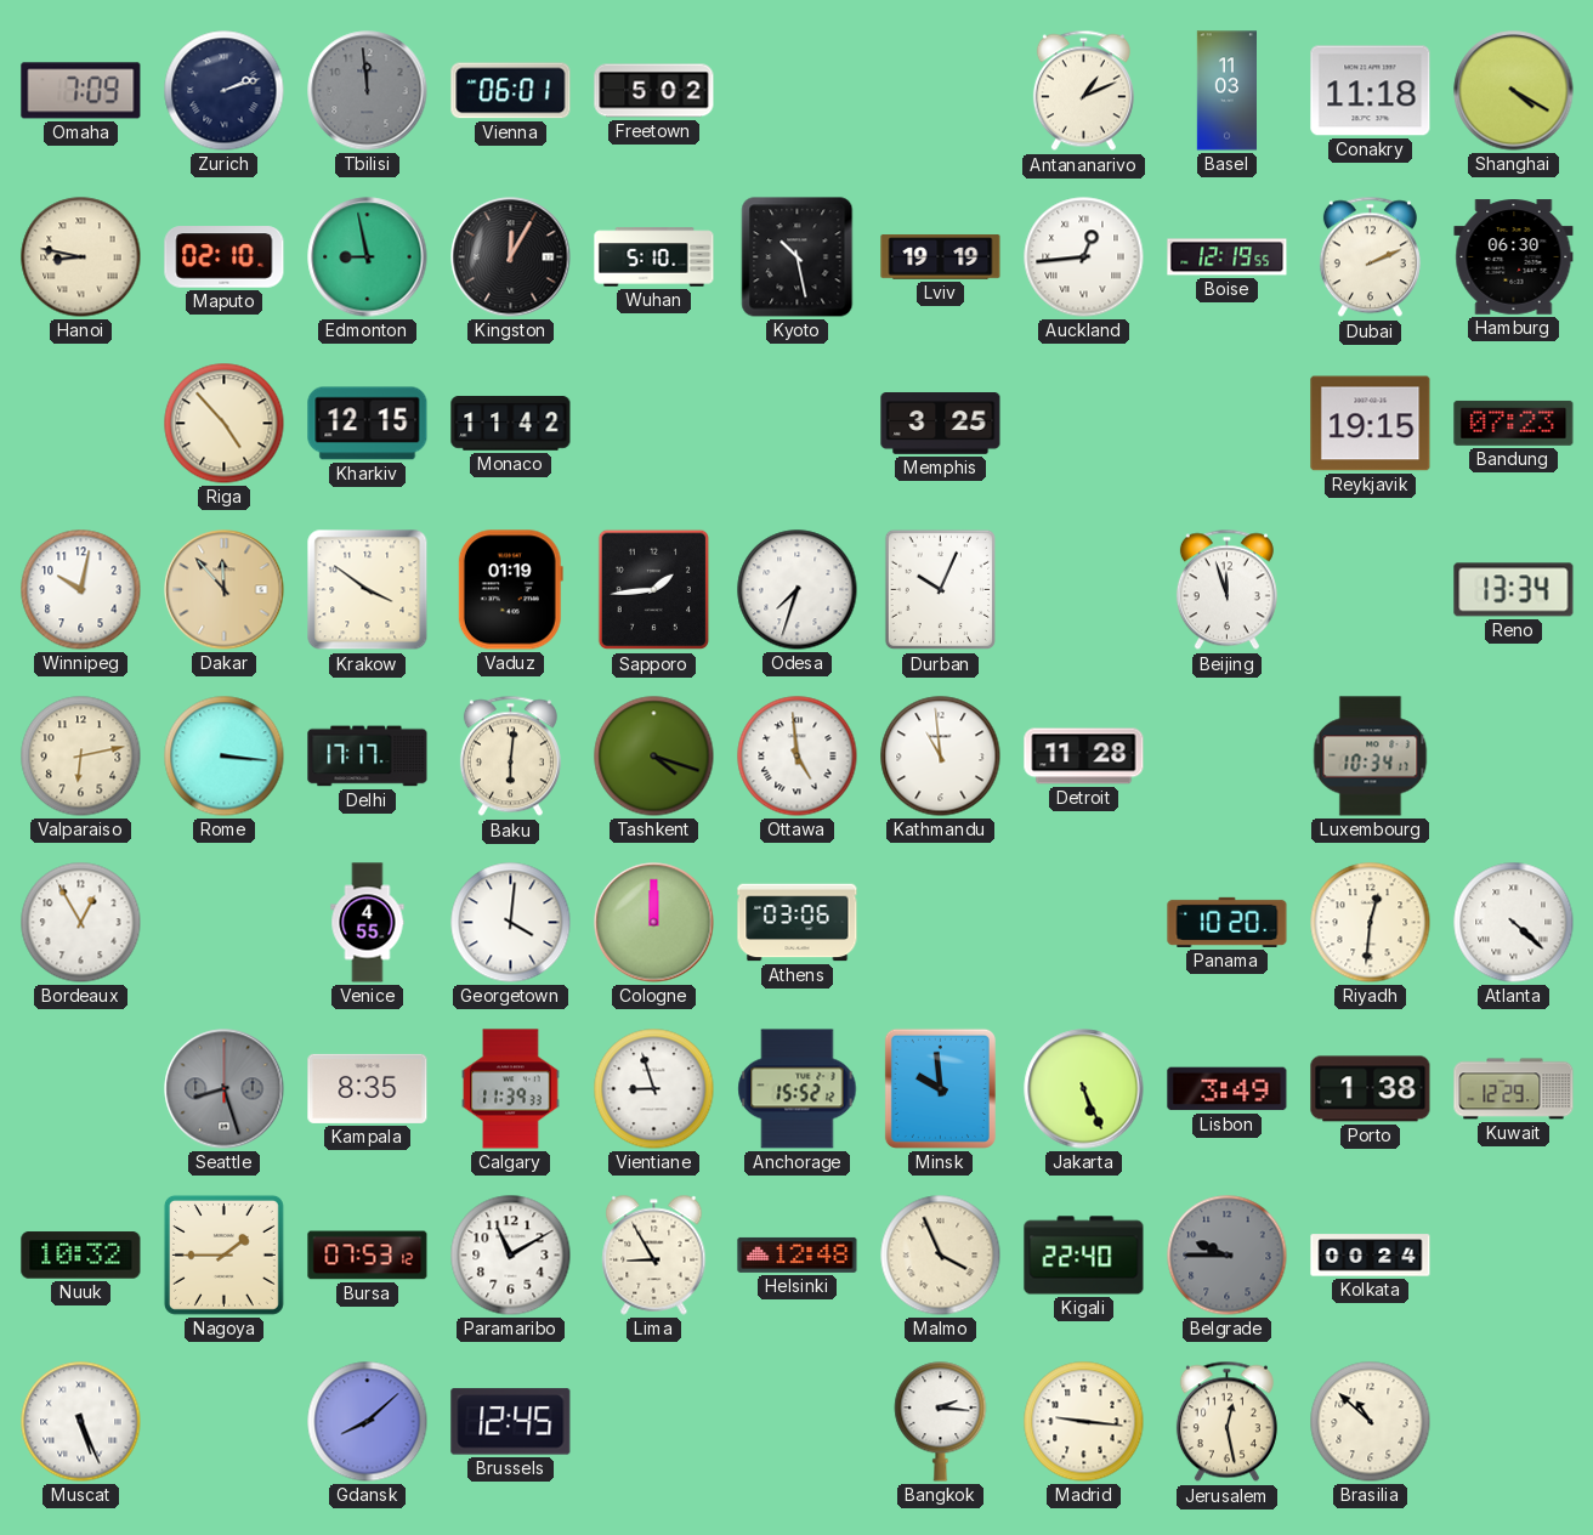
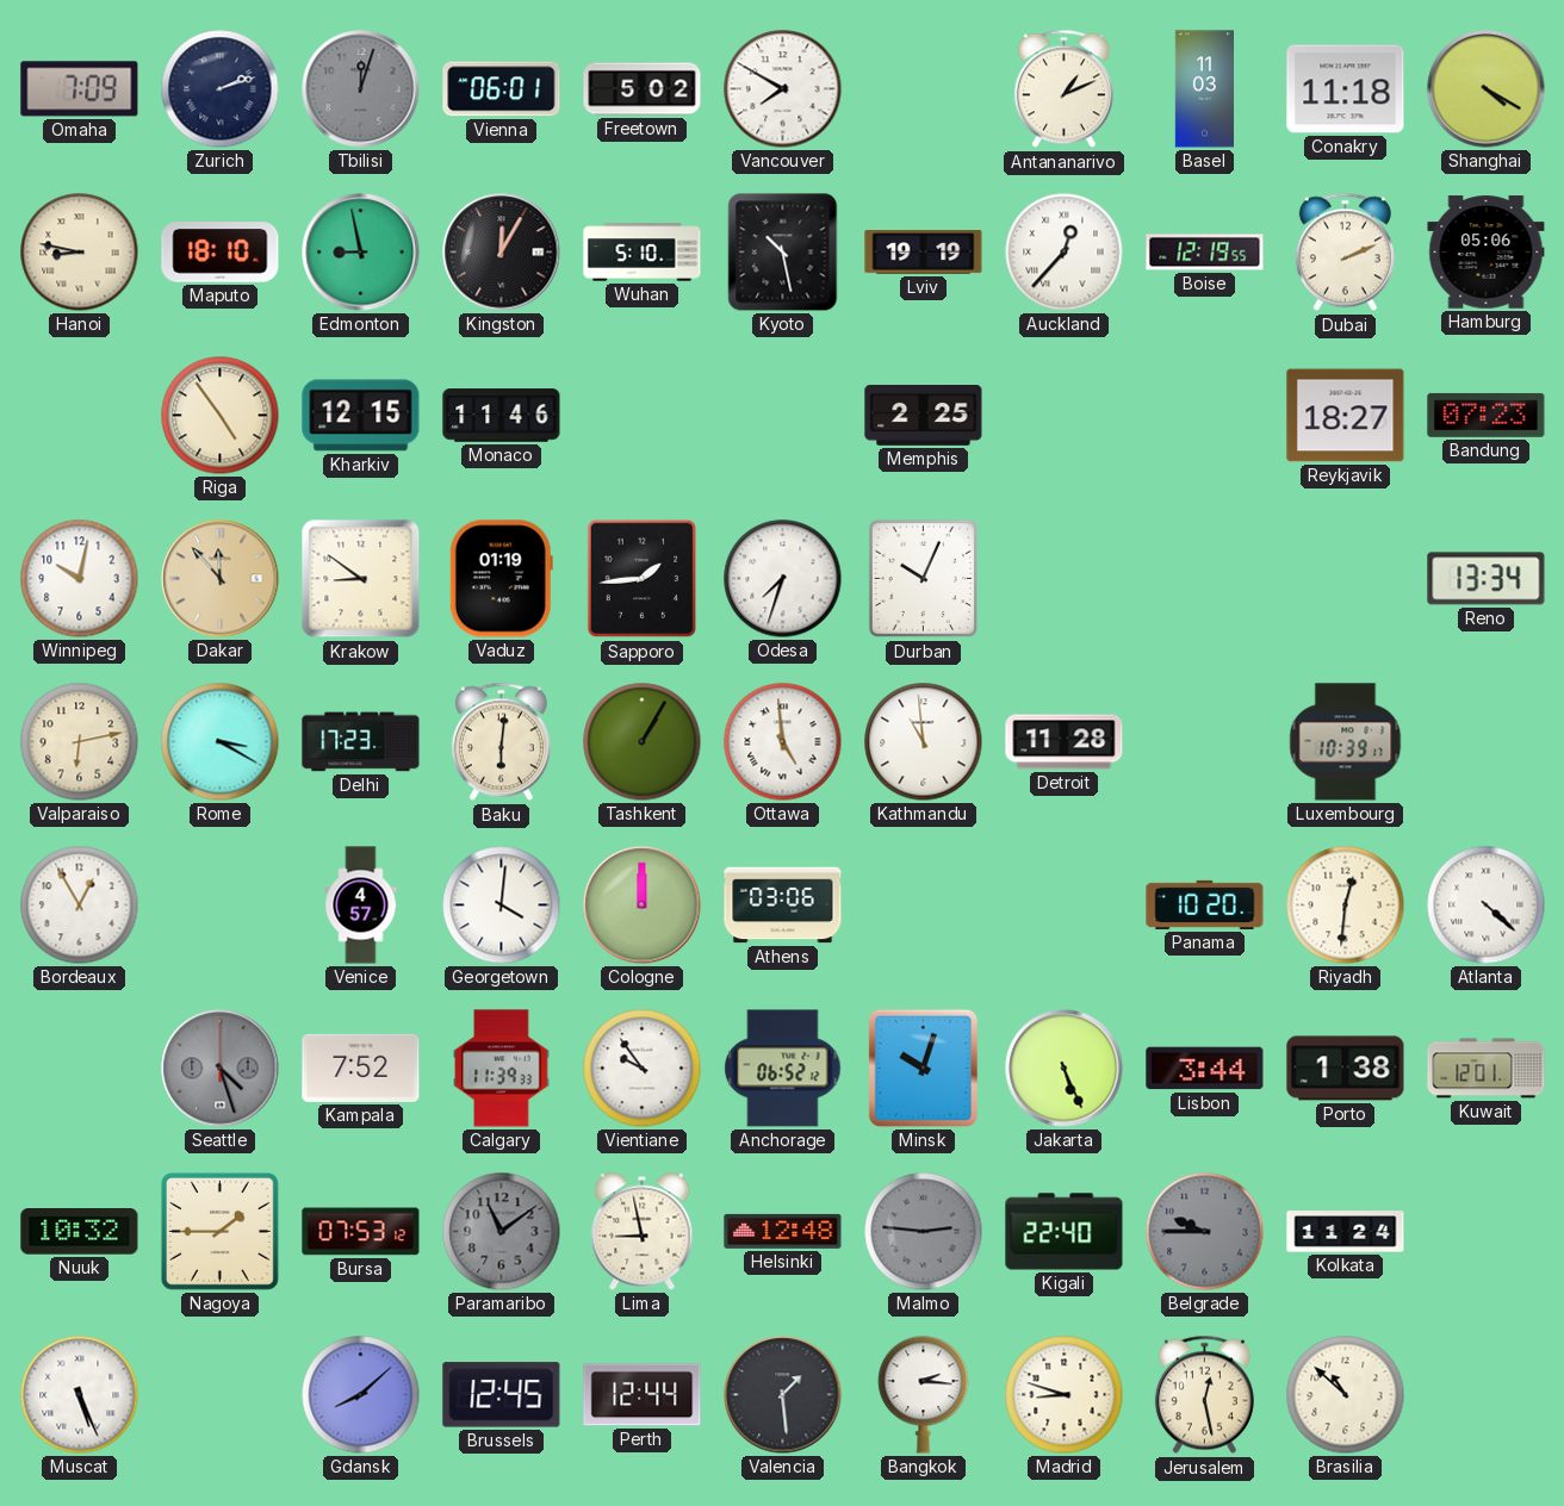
Tbilisi: 11:59 -> 12:03 (361, 89)
Vancouver: none -> 7:50 (783, 89)
Maputo: 02:10 -> 18:10 (221, 253)
Auckland: 12:44 -> 12:37 (1065, 253)
Hamburg: 06:30 -> 05:06 (1487, 253)
Riga: 4:53 -> 4:54 (221, 416)
Monaco: 11:42 -> 11:46 (502, 416)
Memphis: 3:25 -> 2:25 (924, 416)
Reykjavik: 19:15 -> 18:27 (1346, 416)
Krakow: 3:51 -> 8:51 (361, 579)
Beijing: 11:57 -> none (1226, 590)
Rome: 3:16 -> 3:20 (221, 742)
Delhi: 17:17 -> 17:23 (361, 742)
Tashkent: 4:18 -> 1:05 (643, 742)
Luxembourg: 10:34 -> 10:39 (1346, 742)
Venice: 4:55 -> 4:57 (361, 906)
Seattle: 8:27 -> 4:27 (221, 1069)
Kampala: 8:35 -> 7:52 (361, 1068)
Vientiane: 8:57 -> 9:54 (643, 1069)
Anchorage: 15:52 -> 06:52 (783, 1069)
Minsk: 9:59 -> 10:03 (923, 1068)
Lisbon: 3:49 -> 3:44 (1205, 1069)
Kuwait: 12:29 -> 12:01 (1487, 1069)
Paramaribo: 11:10 -> 11:09 (502, 1232)
Paramaribo dial: white -> grey (502, 1232)
Lima: 8:55 -> 8:58 (643, 1232)
Malmo: 3:56 -> 2:46 (924, 1232)
Malmo dial: cream -> grey (924, 1232)
Kolkata: 00:24 -> 11:24 (1346, 1232)
Perth: none -> 12:44 (643, 1395)
Valencia: none -> 1:29 (783, 1395)
Madrid: 9:16 -> 8:48 (1065, 1395)
